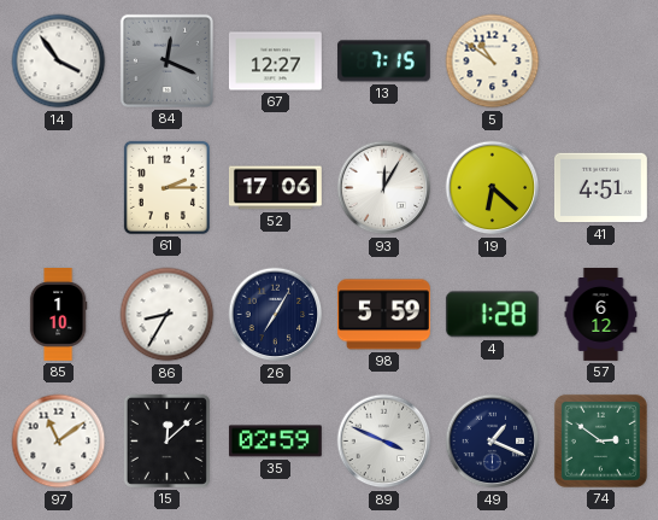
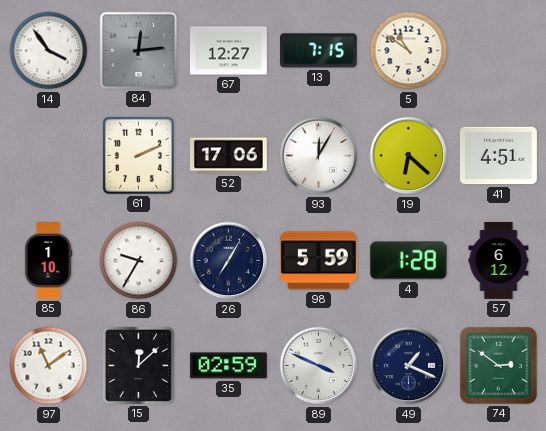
84: 12:19 -> 12:14 (138, 50)
61: 2:15 -> 2:11 (138, 155)
86: 8:35 -> 9:35 (139, 261)
